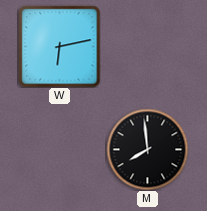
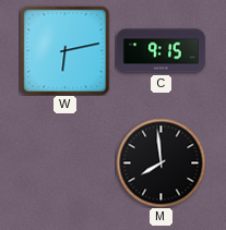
C: none -> 9:15 (160, 51)
